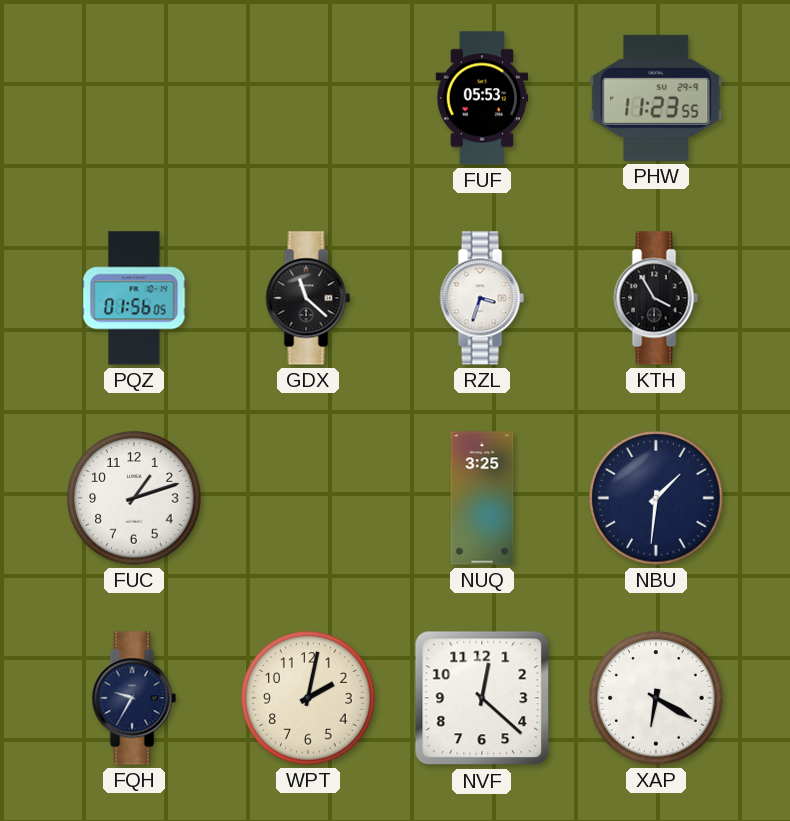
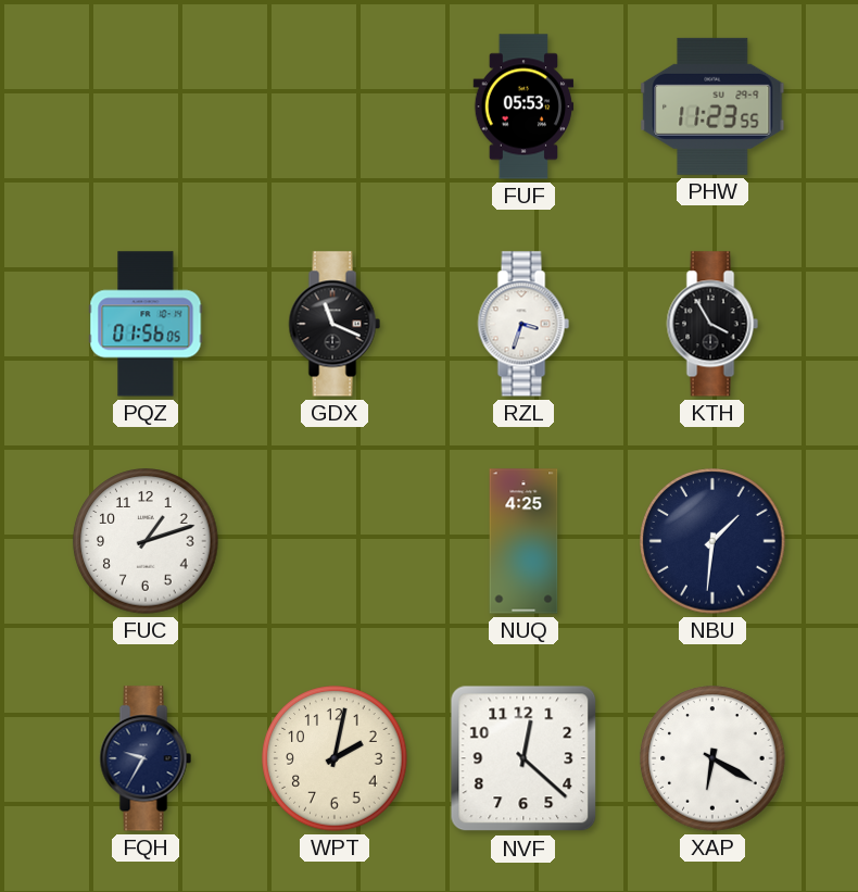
GDX: 11:22 -> 11:19 (335, 324)
NUQ: 3:25 -> 4:25 (523, 541)
